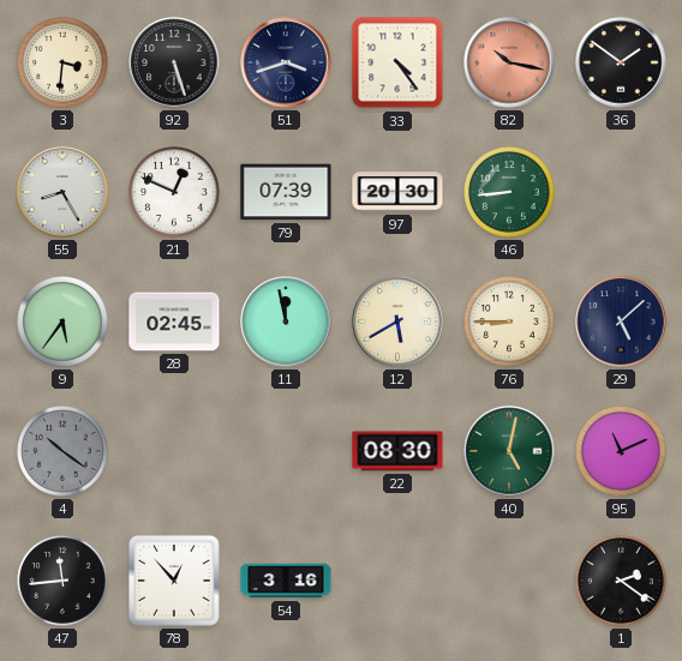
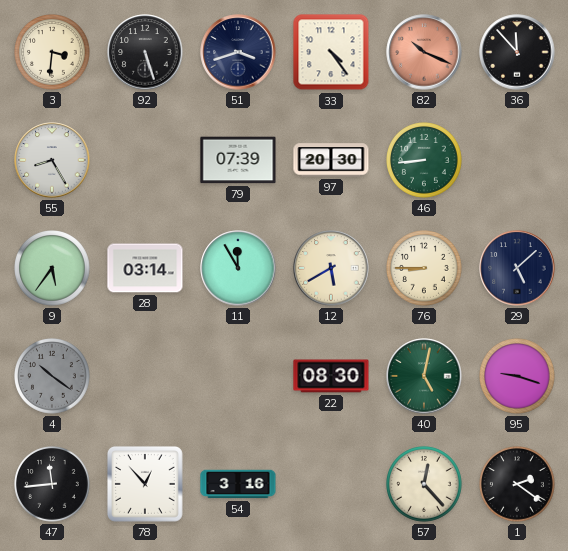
82: 10:17 -> 10:19 (424, 52)
36: 1:51 -> 11:53 (517, 52)
21: 12:49 -> none (175, 193)
28: 02:45 -> 03:14 (145, 268)
11: 11:58 -> 11:55 (238, 268)
95: 11:11 -> 9:18 (518, 377)
57: none -> 12:23 (425, 485)
